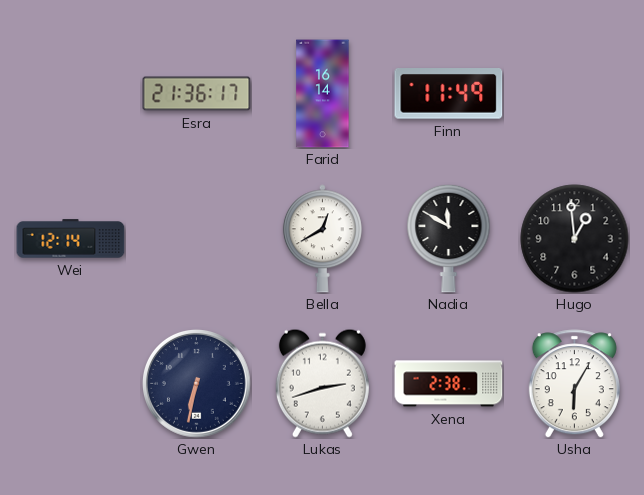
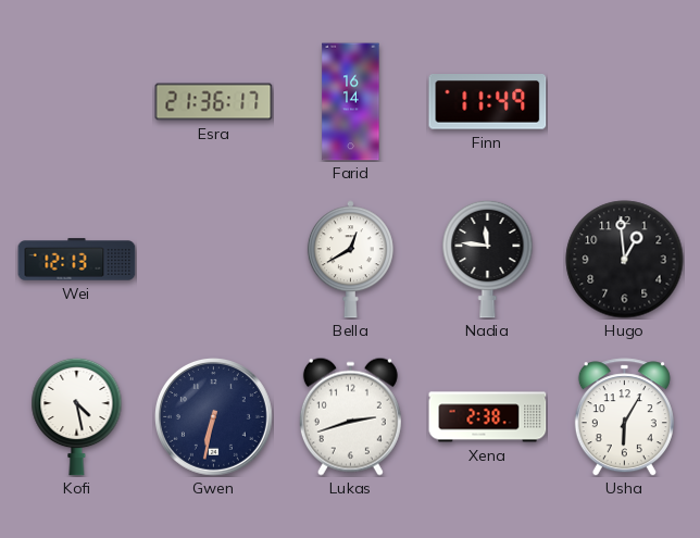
Wei: 12:14 -> 12:13 (77, 260)
Nadia: 11:50 -> 11:46 (488, 259)
Kofi: none -> 4:28 (77, 416)
